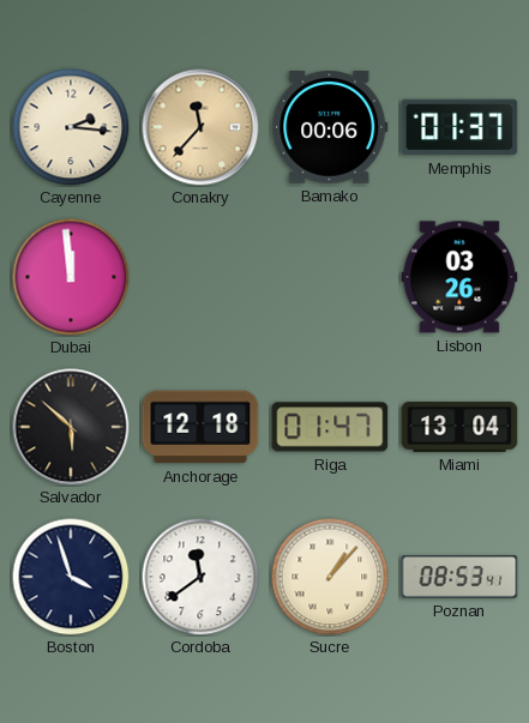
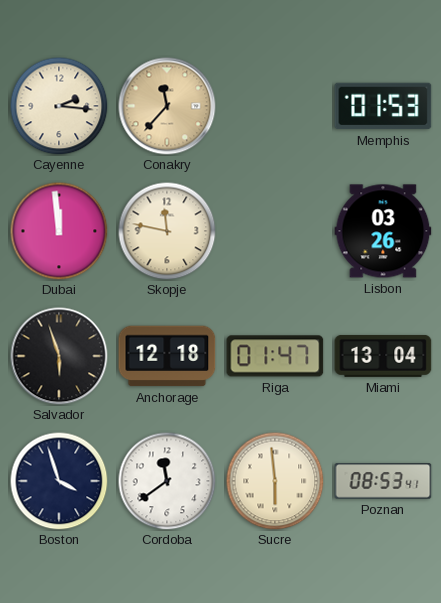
Bamako: 00:06 -> none (330, 128)
Memphis: 01:37 -> 01:53 (383, 106)
Skopje: none -> 11:47 (167, 231)
Salvador: 5:52 -> 5:57 (59, 356)
Sucre: 1:07 -> 5:59 (275, 481)
